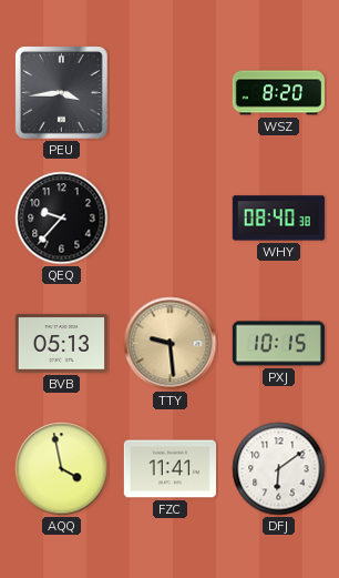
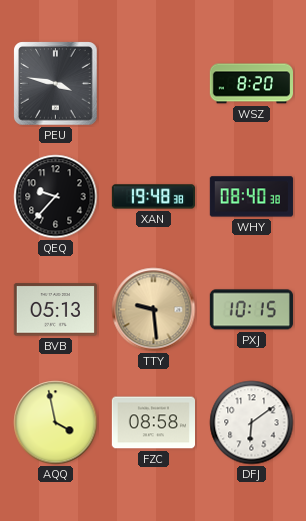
PEU: 3:44 -> 3:47 (56, 84)
XAN: none -> 19:48 (153, 197)
FZC: 11:41 -> 08:58 (153, 423)
